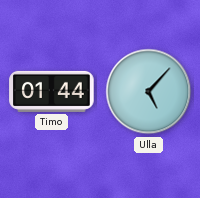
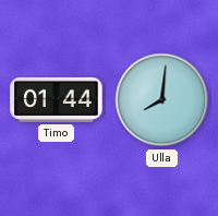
Ulla: 5:07 -> 8:01 (162, 100)
